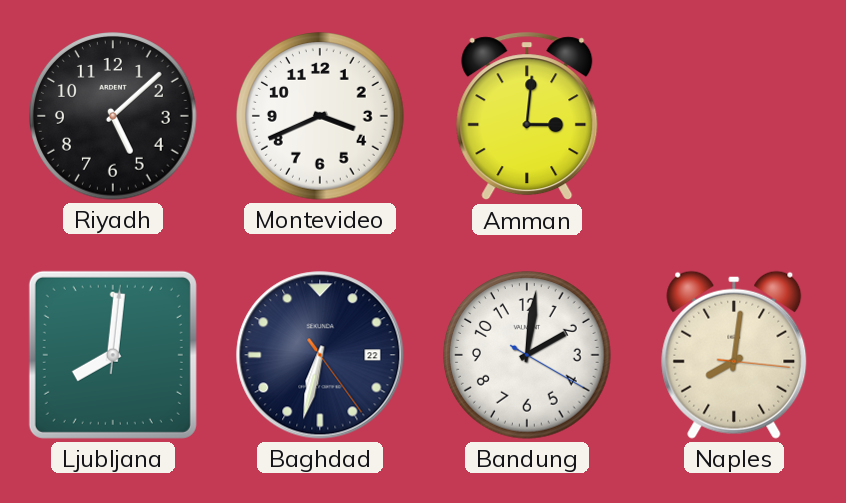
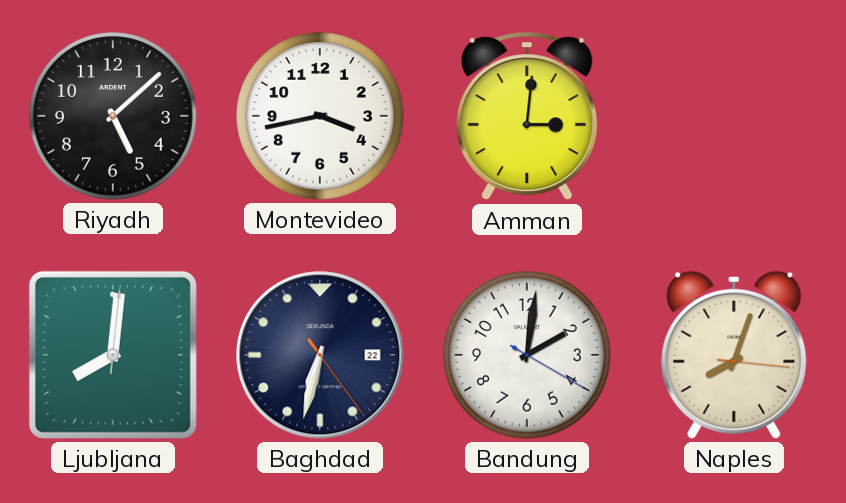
Montevideo: 3:41 -> 3:43 (320, 116)
Naples: 8:01 -> 8:03 (734, 355)
